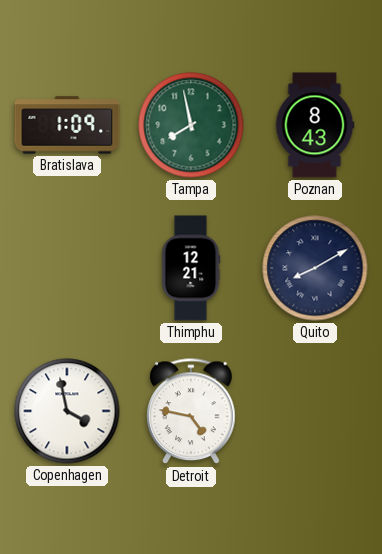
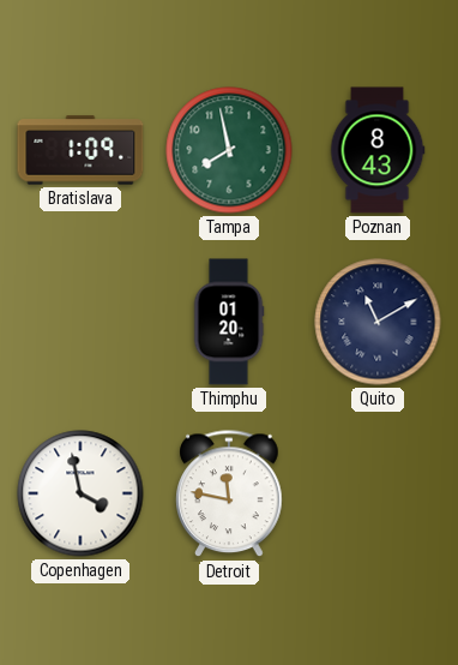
Thimphu: 12:21 -> 01:20 (229, 322)
Quito: 8:10 -> 11:10 (378, 322)
Detroit: 4:47 -> 11:47 (229, 495)
